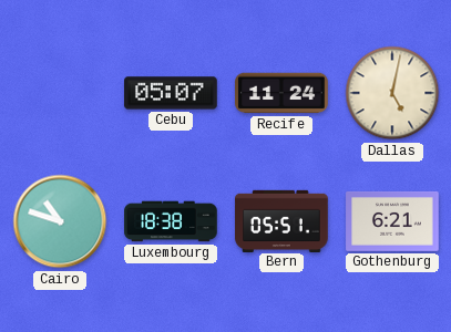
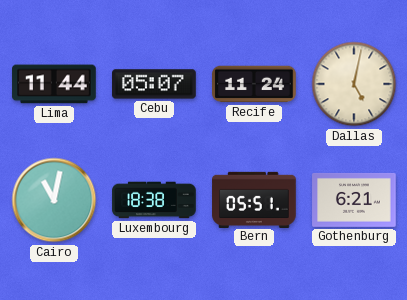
Lima: none -> 11:44 (54, 84)
Cairo: 10:48 -> 11:02 (54, 200)
